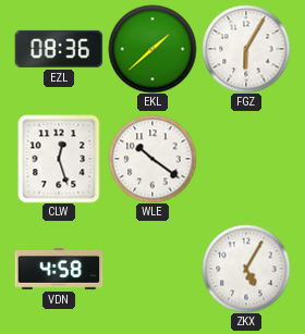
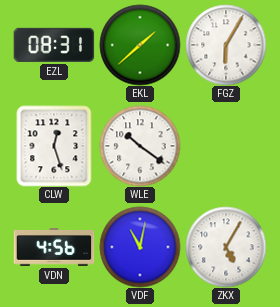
EZL: 08:36 -> 08:31 (54, 45)
VDN: 4:58 -> 4:56 (54, 248)
VDF: none -> 11:02 (140, 247)
